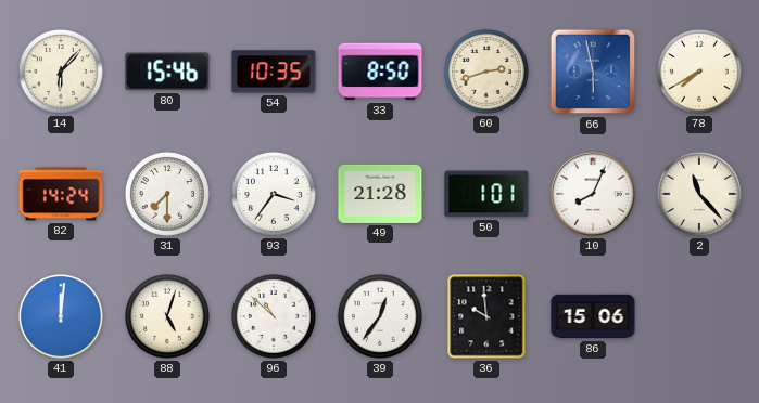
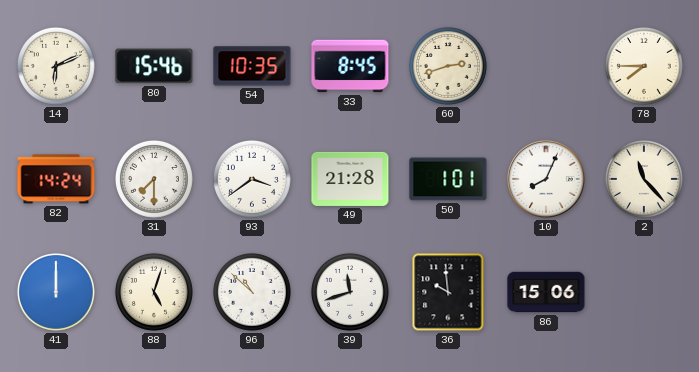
14: 6:07 -> 6:11 (56, 66)
33: 8:50 -> 8:45 (350, 66)
66: 5:58 -> none (593, 71)
78: 7:40 -> 7:45 (644, 66)
93: 3:36 -> 3:39 (252, 179)
41: 12:01 -> 12:00 (56, 292)
39: 12:36 -> 11:42 (350, 292)
